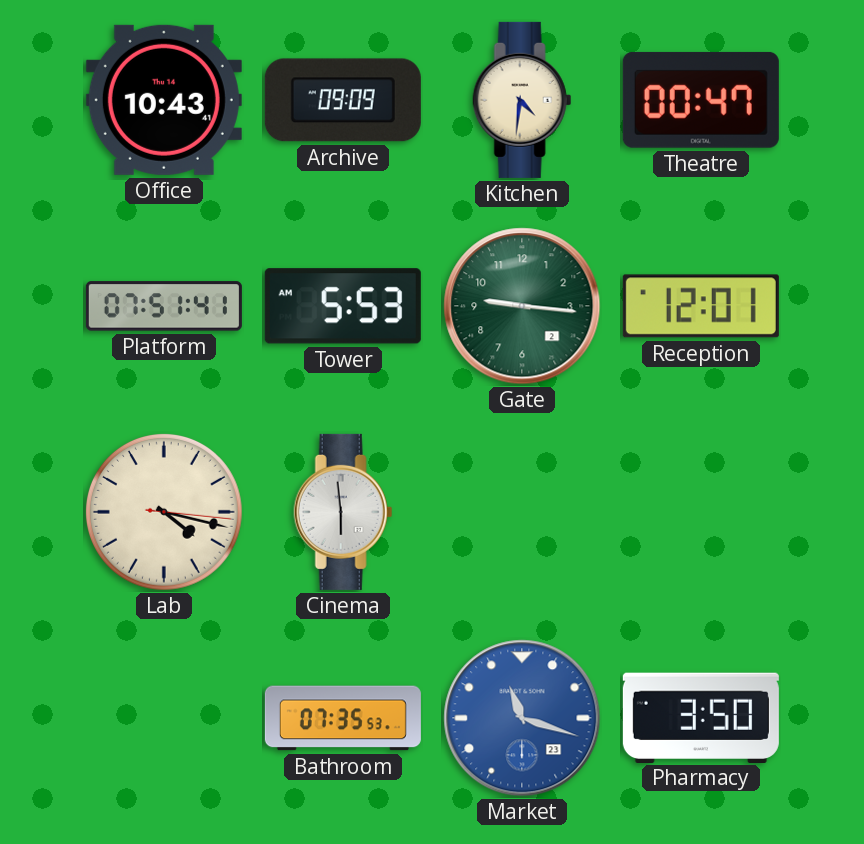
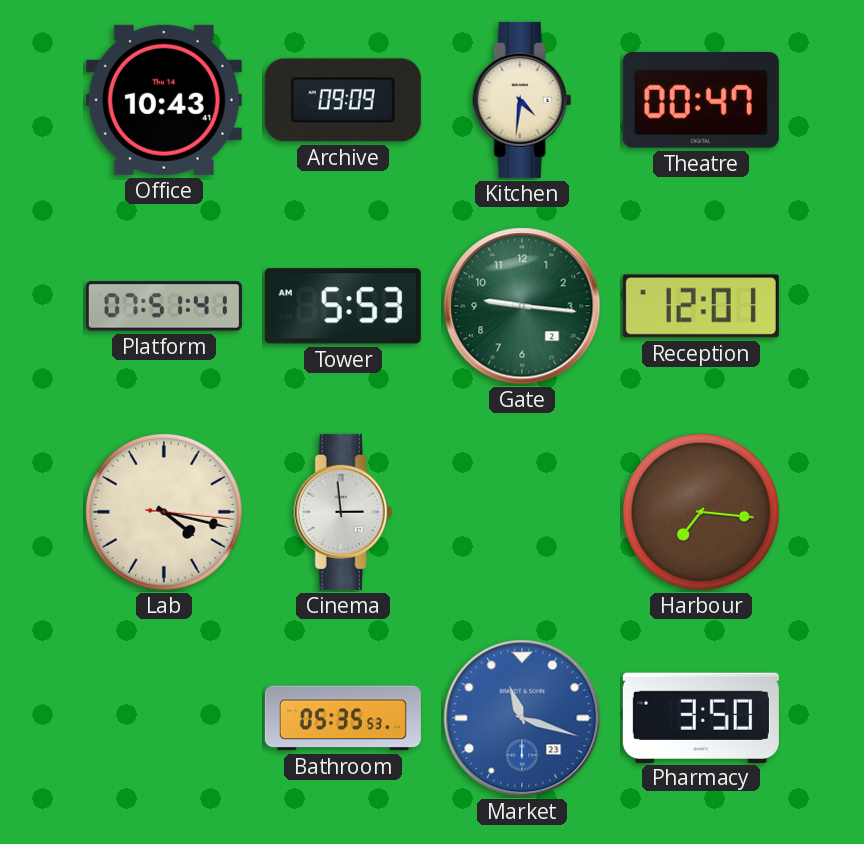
Cinema: 5:59 -> 2:59 (343, 512)
Harbour: none -> 7:16 (701, 512)
Bathroom: 07:35 -> 05:35 (343, 718)
